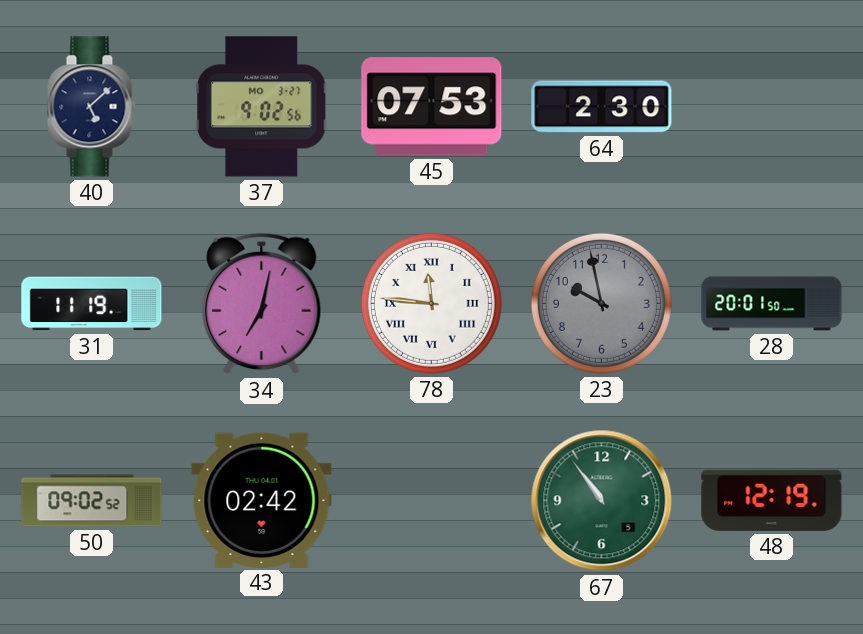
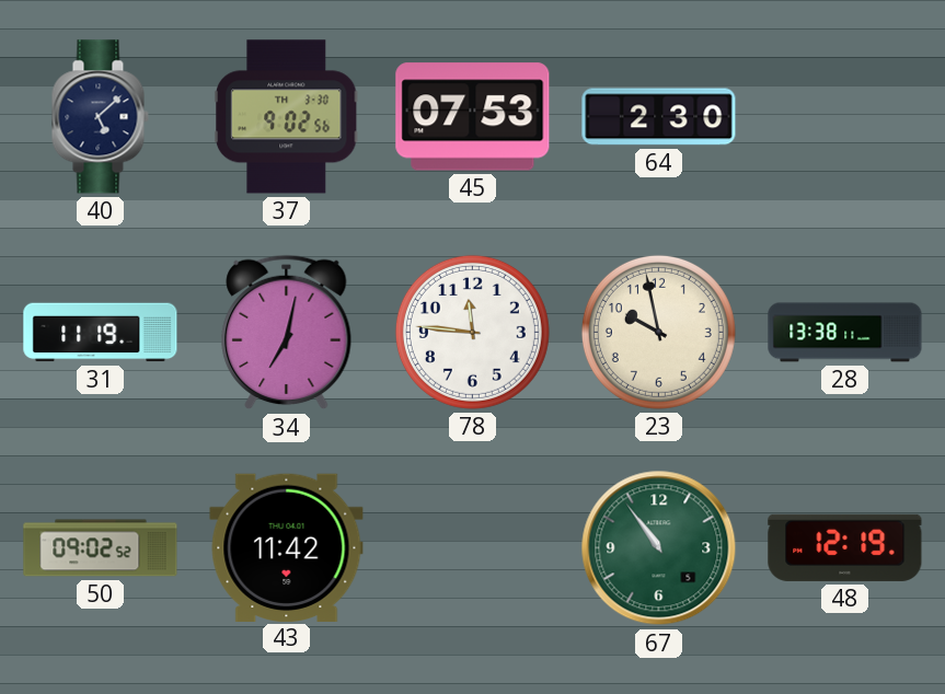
37 date: MO 3-27 -> TH 3-30 (286, 117)
78 numerals: Roman -> Arabic (472, 332)
23 dial: grey -> cream (658, 332)
28: 20:01 -> 13:38 (845, 333)
43: 02:42 -> 11:42 (287, 547)
